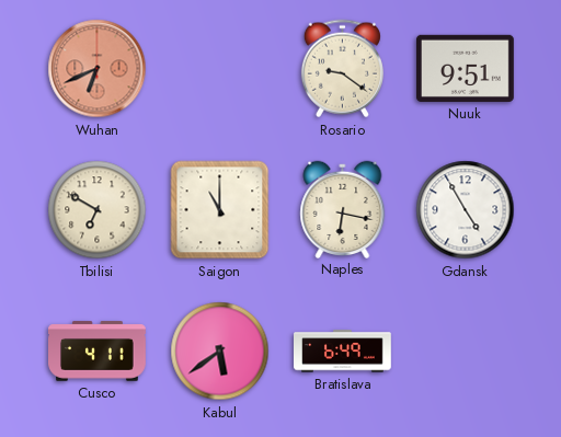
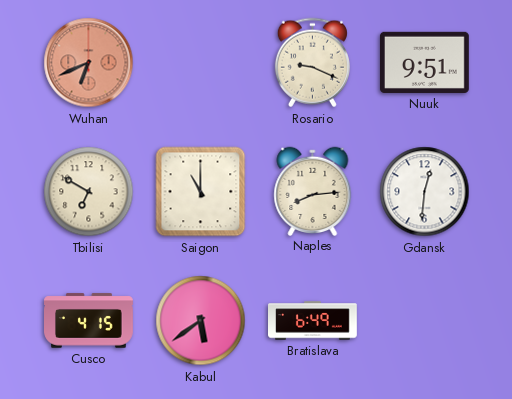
Rosario: 9:21 -> 9:19 (312, 63)
Naples: 6:17 -> 8:14 (313, 191)
Gdansk: 4:55 -> 12:31 (425, 192)
Cusco: 4:11 -> 4:15 (89, 321)
